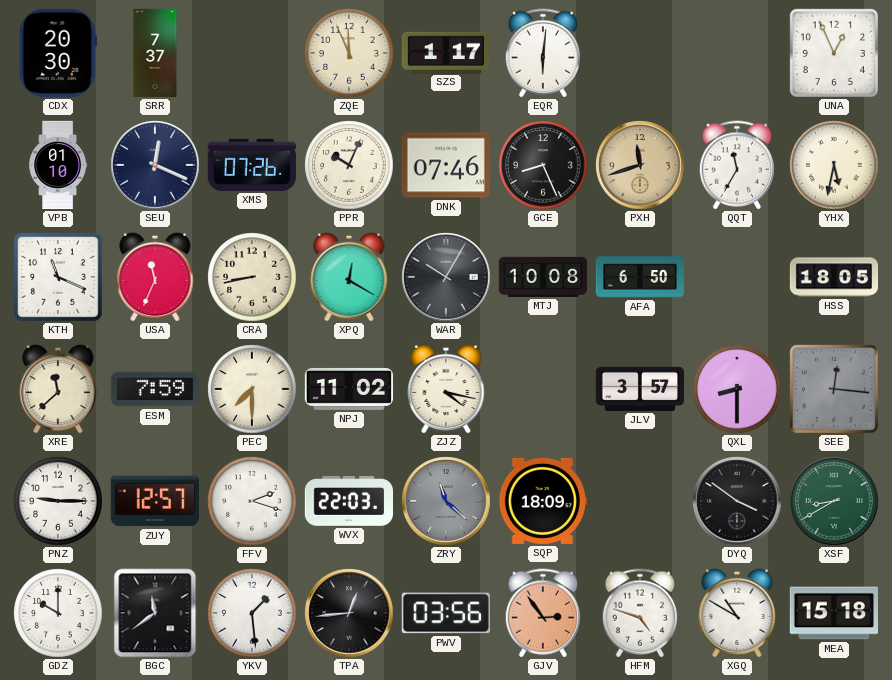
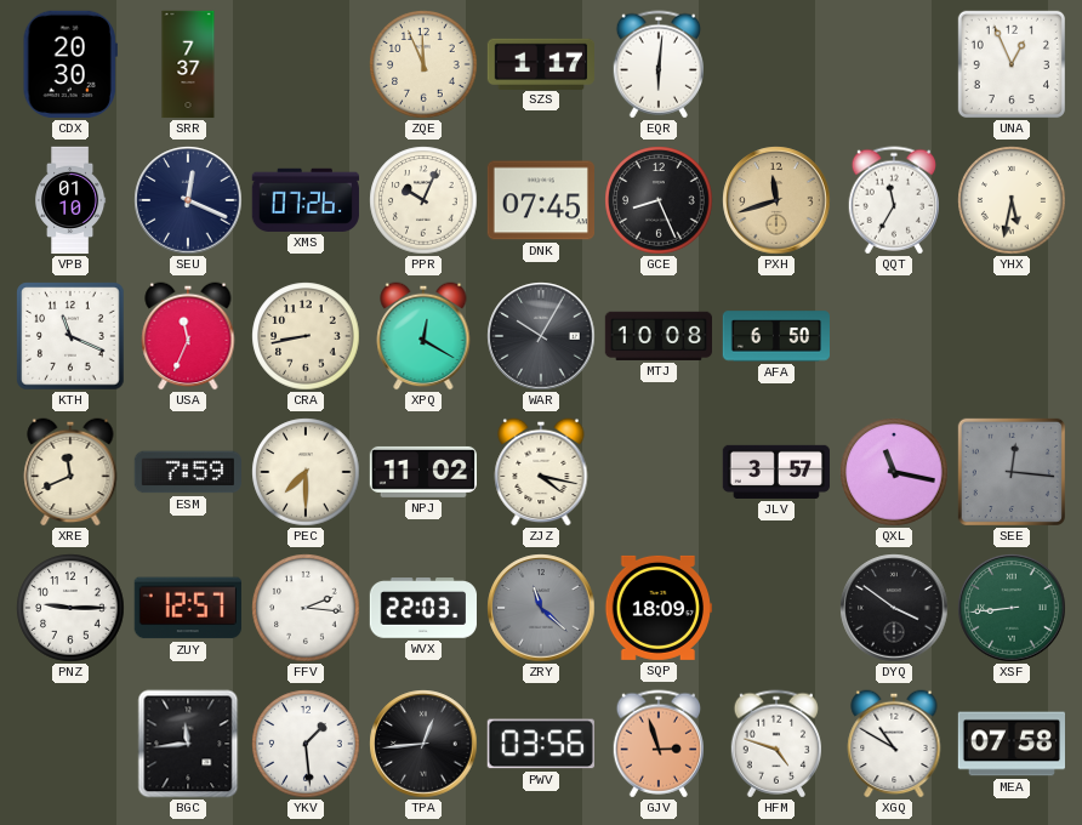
DNK: 07:46 -> 07:45 (540, 200)
HSS: 18:05 -> none (834, 277)
XRE: 11:38 -> 11:41 (70, 472)
QXL: 8:30 -> 11:17 (894, 472)
FFV: 2:18 -> 2:16 (306, 608)
XSF: 8:40 -> 8:44 (1012, 608)
GDZ: 10:00 -> none (58, 613)
BGC: 11:39 -> 11:44 (188, 744)
GJV: 2:54 -> 2:57 (657, 744)
MEA: 15:18 -> 07:58 (1010, 744)
